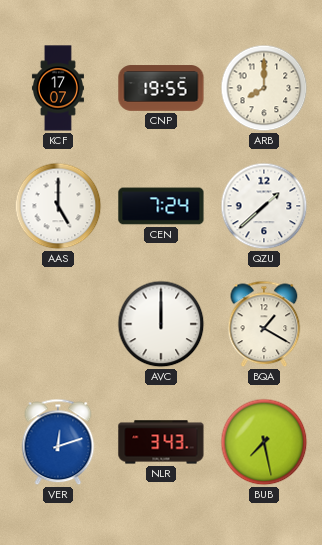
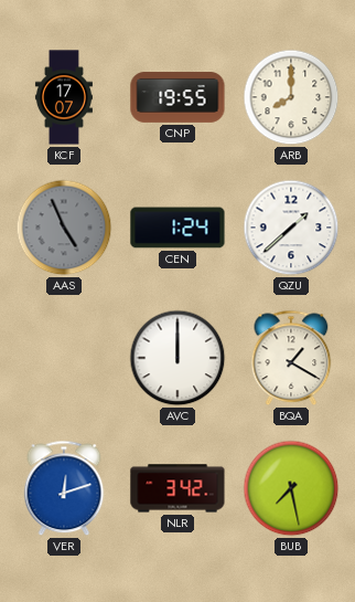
AAS: 5:00 -> 4:56 (64, 228)
AAS dial: white -> grey (64, 228)
CEN: 7:24 -> 1:24 (177, 228)
NLR: 3:43 -> 3:42 (177, 488)
